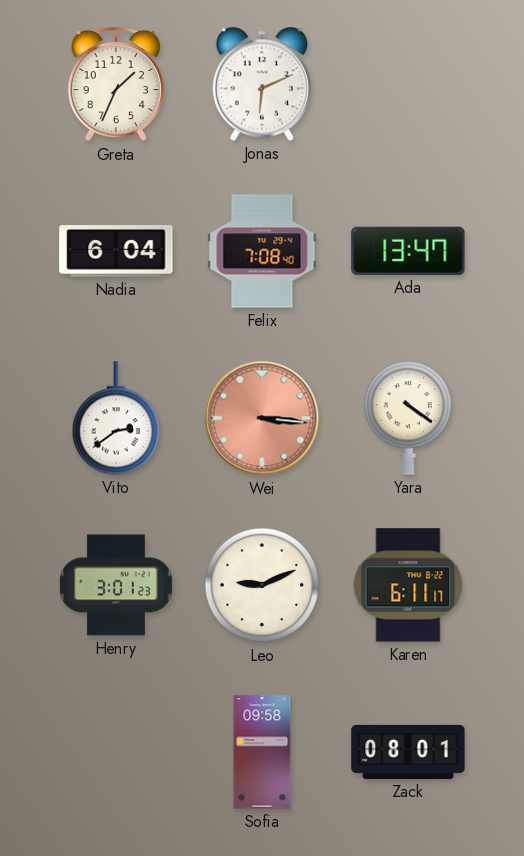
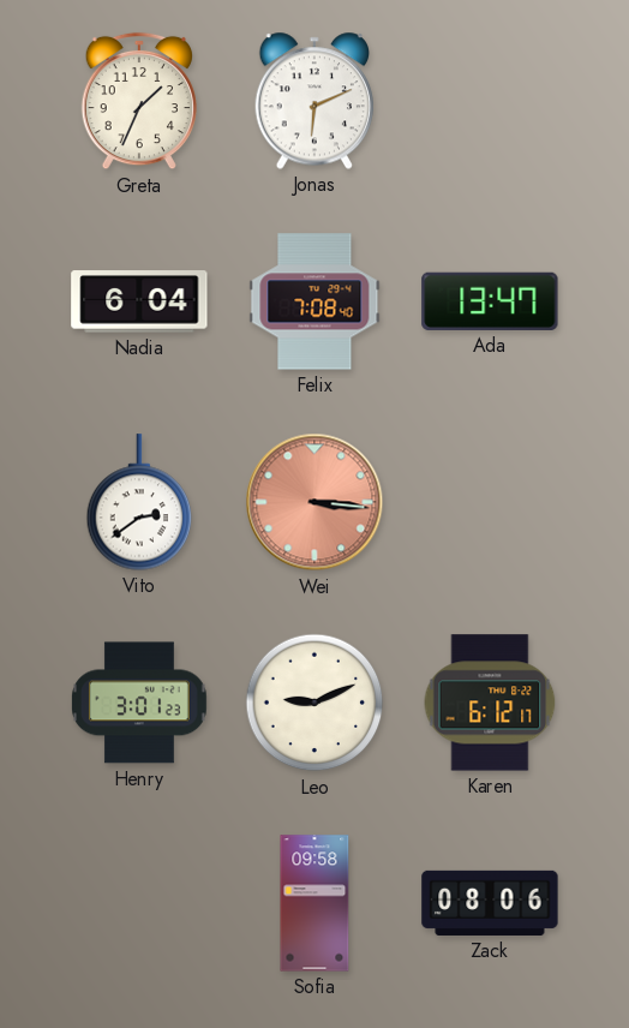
Yara: 4:21 -> none (408, 418)
Karen: 6:11 -> 6:12 (490, 703)
Zack: 08:01 -> 08:06 (490, 903)
